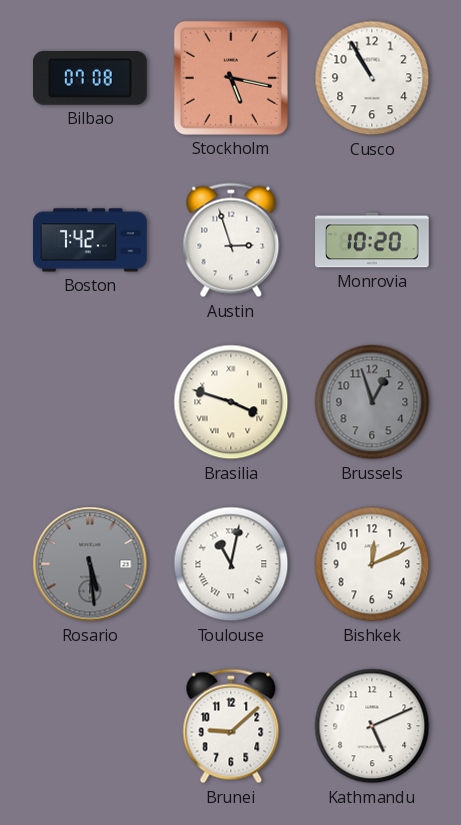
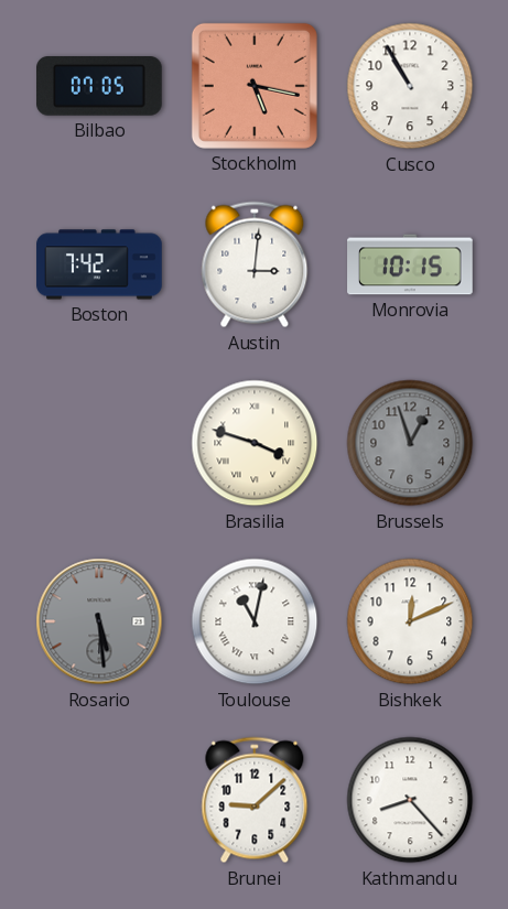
Bilbao: 07:08 -> 07:05 (100, 87)
Austin: 2:57 -> 3:01 (255, 264)
Monrovia: 10:20 -> 10:15 (410, 264)
Kathmandu: 5:11 -> 8:23 (410, 800)
